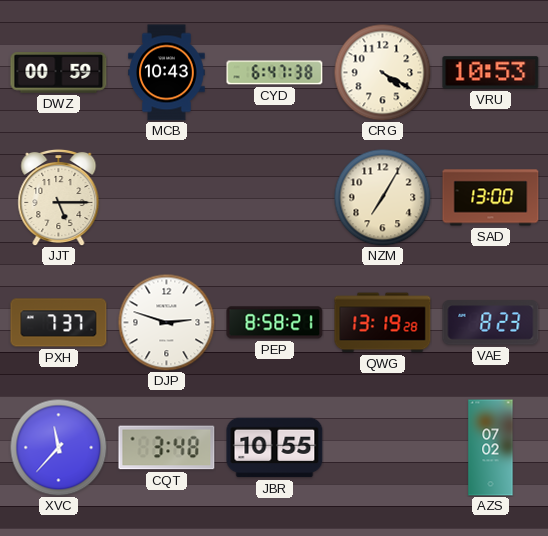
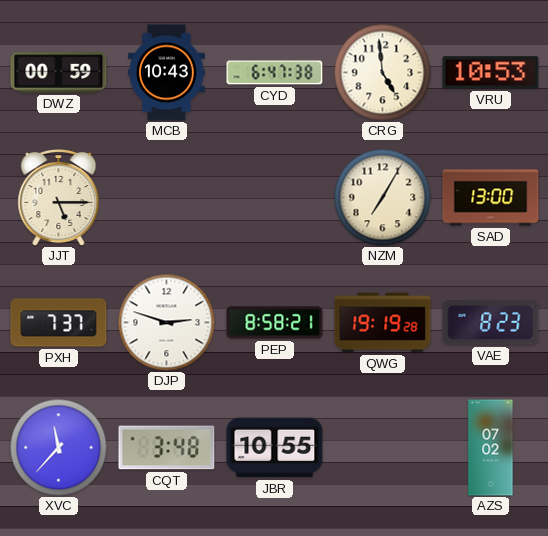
CRG: 4:20 -> 4:59 (382, 72)
QWG: 13:19 -> 19:19 (383, 323)
